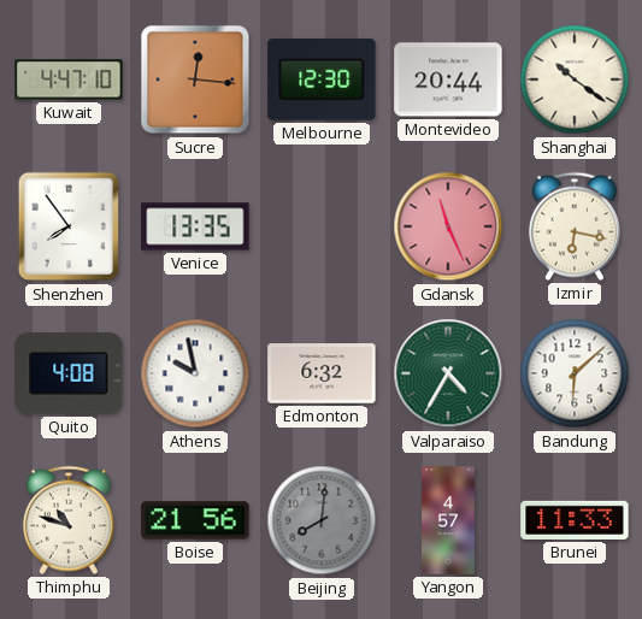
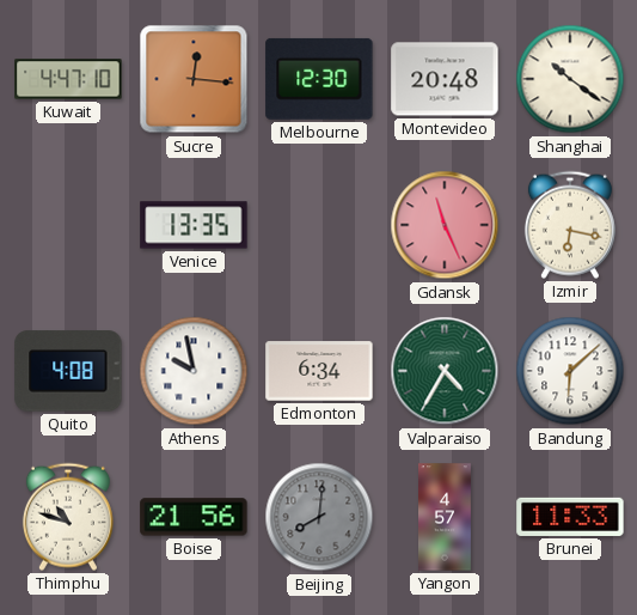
Montevideo: 20:44 -> 20:48 (445, 79)
Shenzhen: 7:54 -> none (67, 226)
Edmonton: 6:32 -> 6:34 (319, 371)
